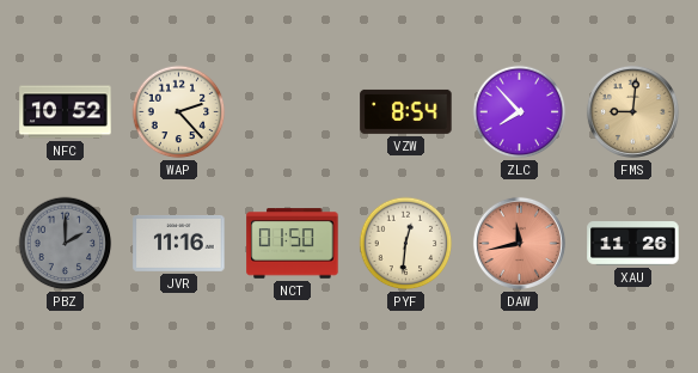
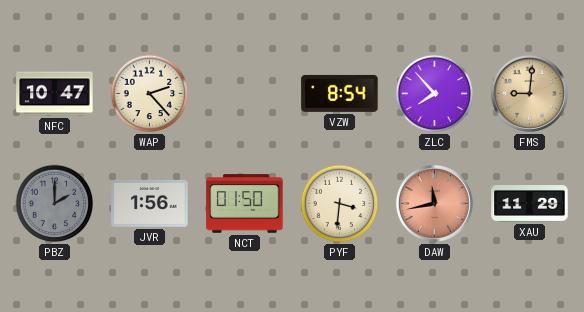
NFC: 10:52 -> 10:47 (55, 94)
JVR: 11:16 -> 1:56 (150, 203)
PYF: 12:31 -> 3:31 (340, 204)
XAU: 11:26 -> 11:29 (530, 204)
